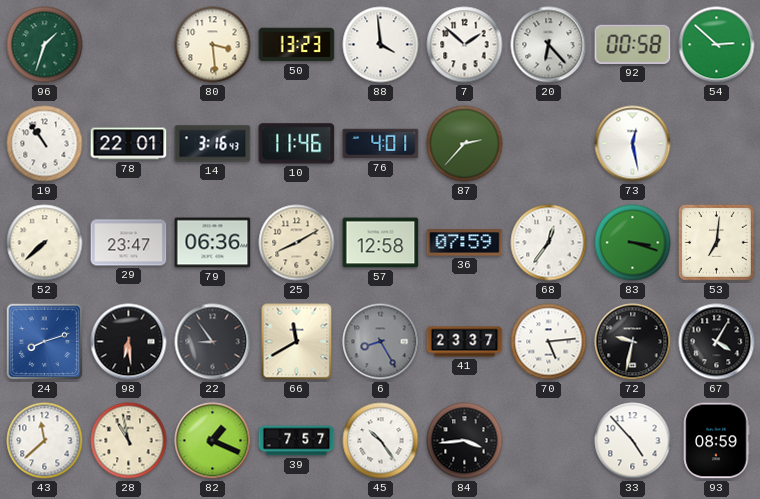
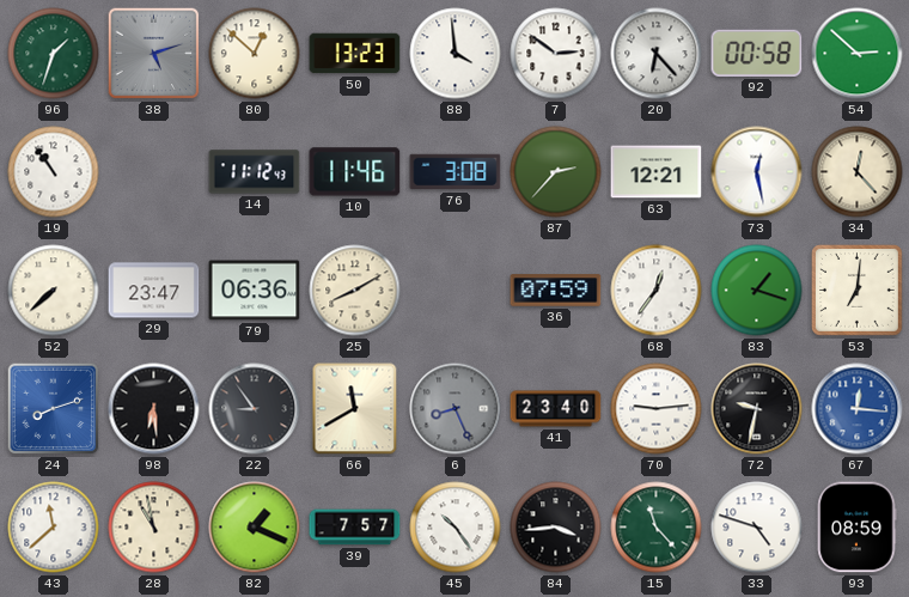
38: none -> 5:12 (154, 54)
80: 3:29 -> 12:52 (255, 54)
7: 1:52 -> 2:51 (556, 54)
78: 22:01 -> none (129, 144)
14: 3:16 -> 11:12 (255, 172)
76: 4:01 -> 3:08 (456, 172)
63: none -> 12:21 (657, 172)
34: none -> 12:23 (858, 172)
57: 12:58 -> none (381, 243)
83: 3:18 -> 1:18 (757, 291)
6: 8:25 -> 8:26 (456, 409)
41: 23:37 -> 23:40 (556, 409)
70: 5:14 -> 9:14 (657, 409)
67: 4:05 -> 12:16 (858, 409)
67 dial: black -> blue (858, 409)
15: none -> 11:23 (657, 528)
33: 4:53 -> 4:48 (757, 528)
